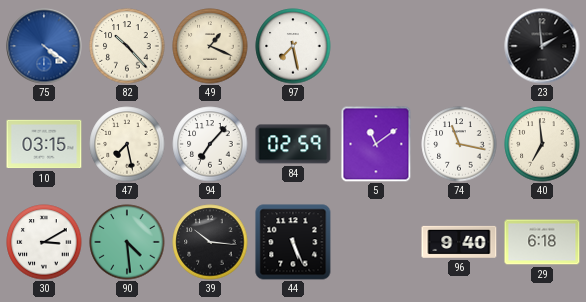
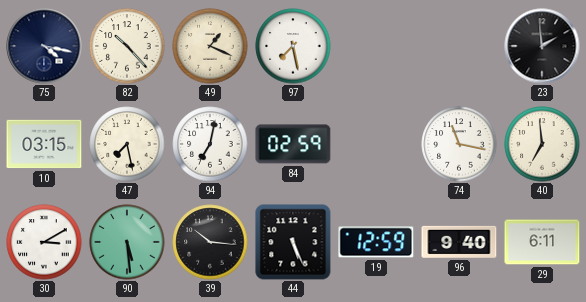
75: 4:21 -> 4:17 (44, 46)
75 dial: blue -> navy (44, 46)
94: 7:07 -> 7:02 (210, 144)
5: 11:09 -> none (376, 144)
90: 4:29 -> 5:29 (127, 242)
19: none -> 12:59 (376, 242)
29: 6:18 -> 6:11 (542, 242)
